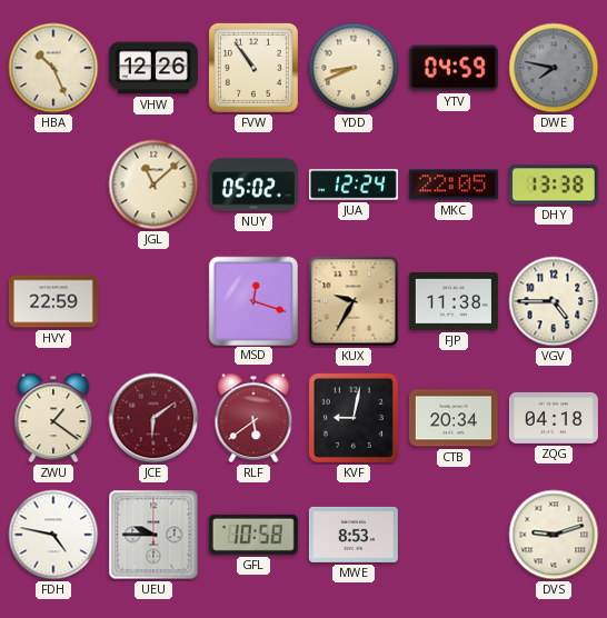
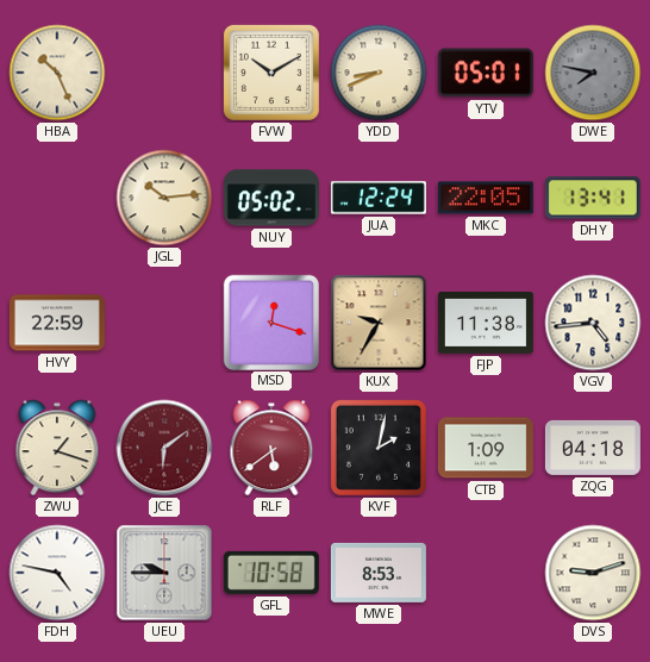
VHW: 12:26 -> none (153, 68)
FVW: 10:54 -> 10:10 (271, 73)
YTV: 04:59 -> 05:01 (486, 73)
JGL: 11:08 -> 10:14 (164, 198)
DHY: 13:38 -> 13:41 (593, 198)
VGV: 4:45 -> 4:44 (593, 323)
ZWU: 1:21 -> 1:18 (57, 448)
KVF: 9:02 -> 2:02 (379, 448)
CTB: 20:34 -> 1:09 (486, 448)
